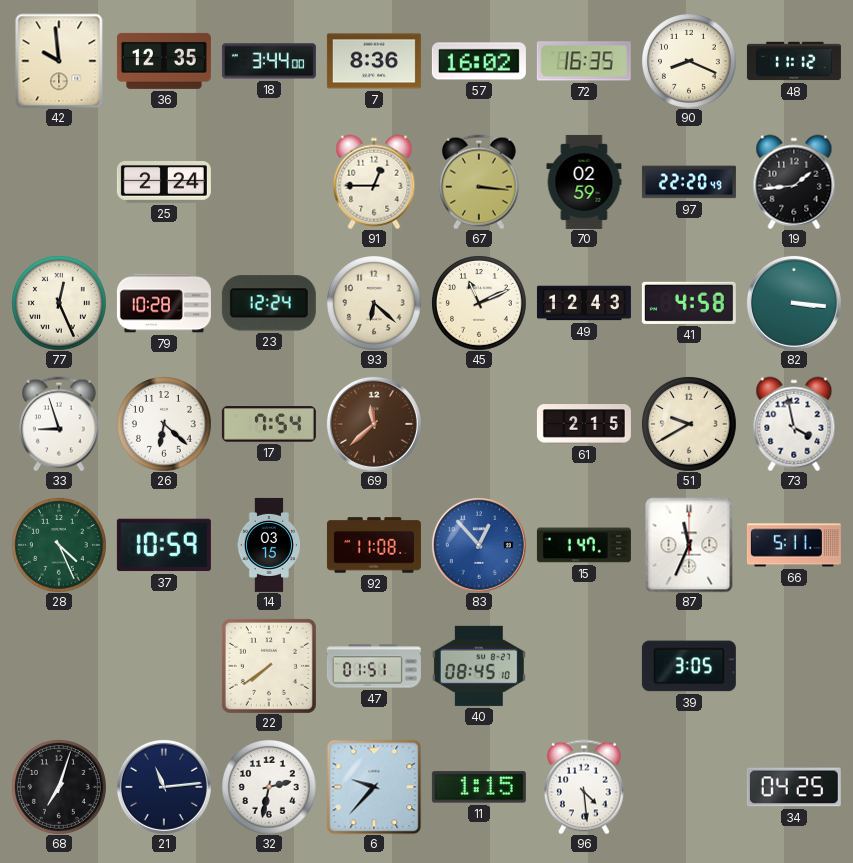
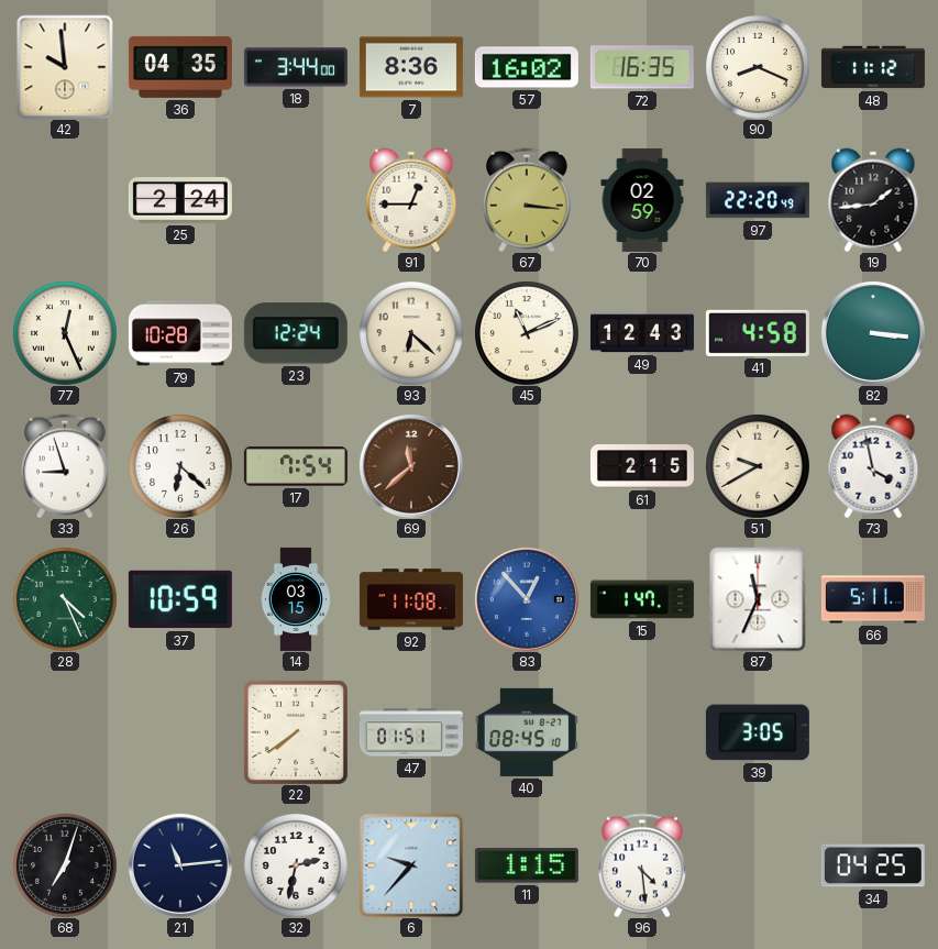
36: 12:35 -> 04:35 (180, 67)
